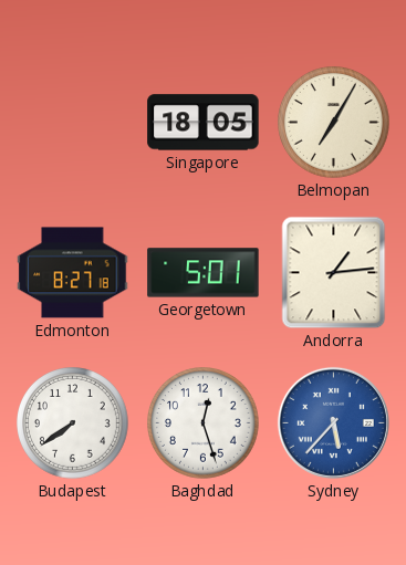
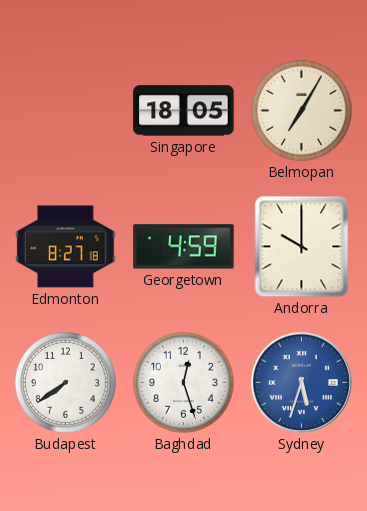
Georgetown: 5:01 -> 4:59 (184, 247)
Andorra: 1:14 -> 10:00 (302, 247)
Sydney: 5:37 -> 5:33 (301, 382)
